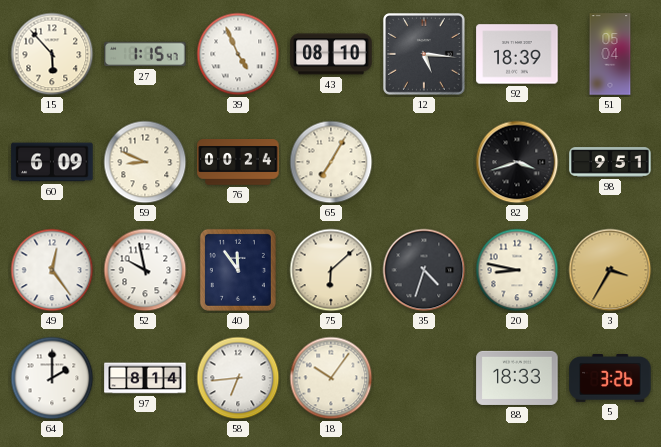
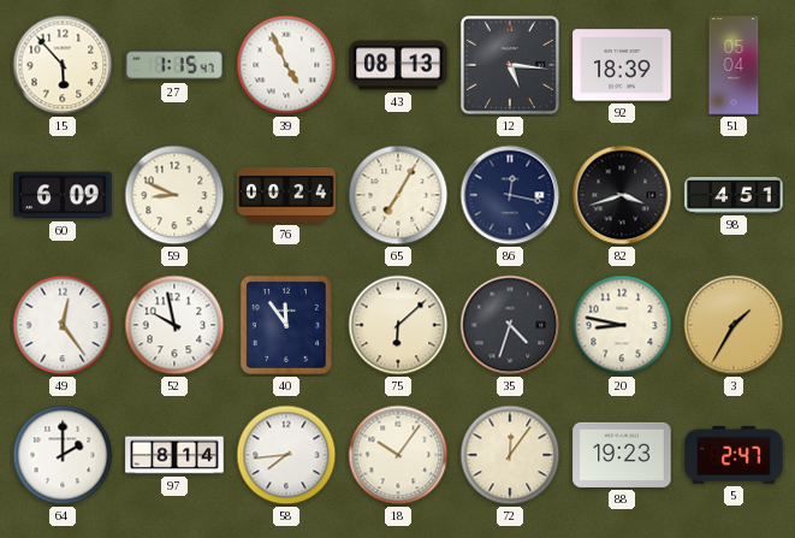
43: 08:10 -> 08:13 (398, 65)
86: none -> 12:17 (510, 195)
98: 9:51 -> 4:51 (734, 195)
3: 3:35 -> 1:35 (734, 325)
58: 6:44 -> 7:44 (286, 455)
72: none -> 12:06 (510, 455)
88: 18:33 -> 19:23 (622, 455)
5: 3:26 -> 2:47 (734, 456)
